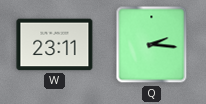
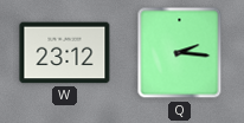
W: 23:11 -> 23:12 (65, 53)
